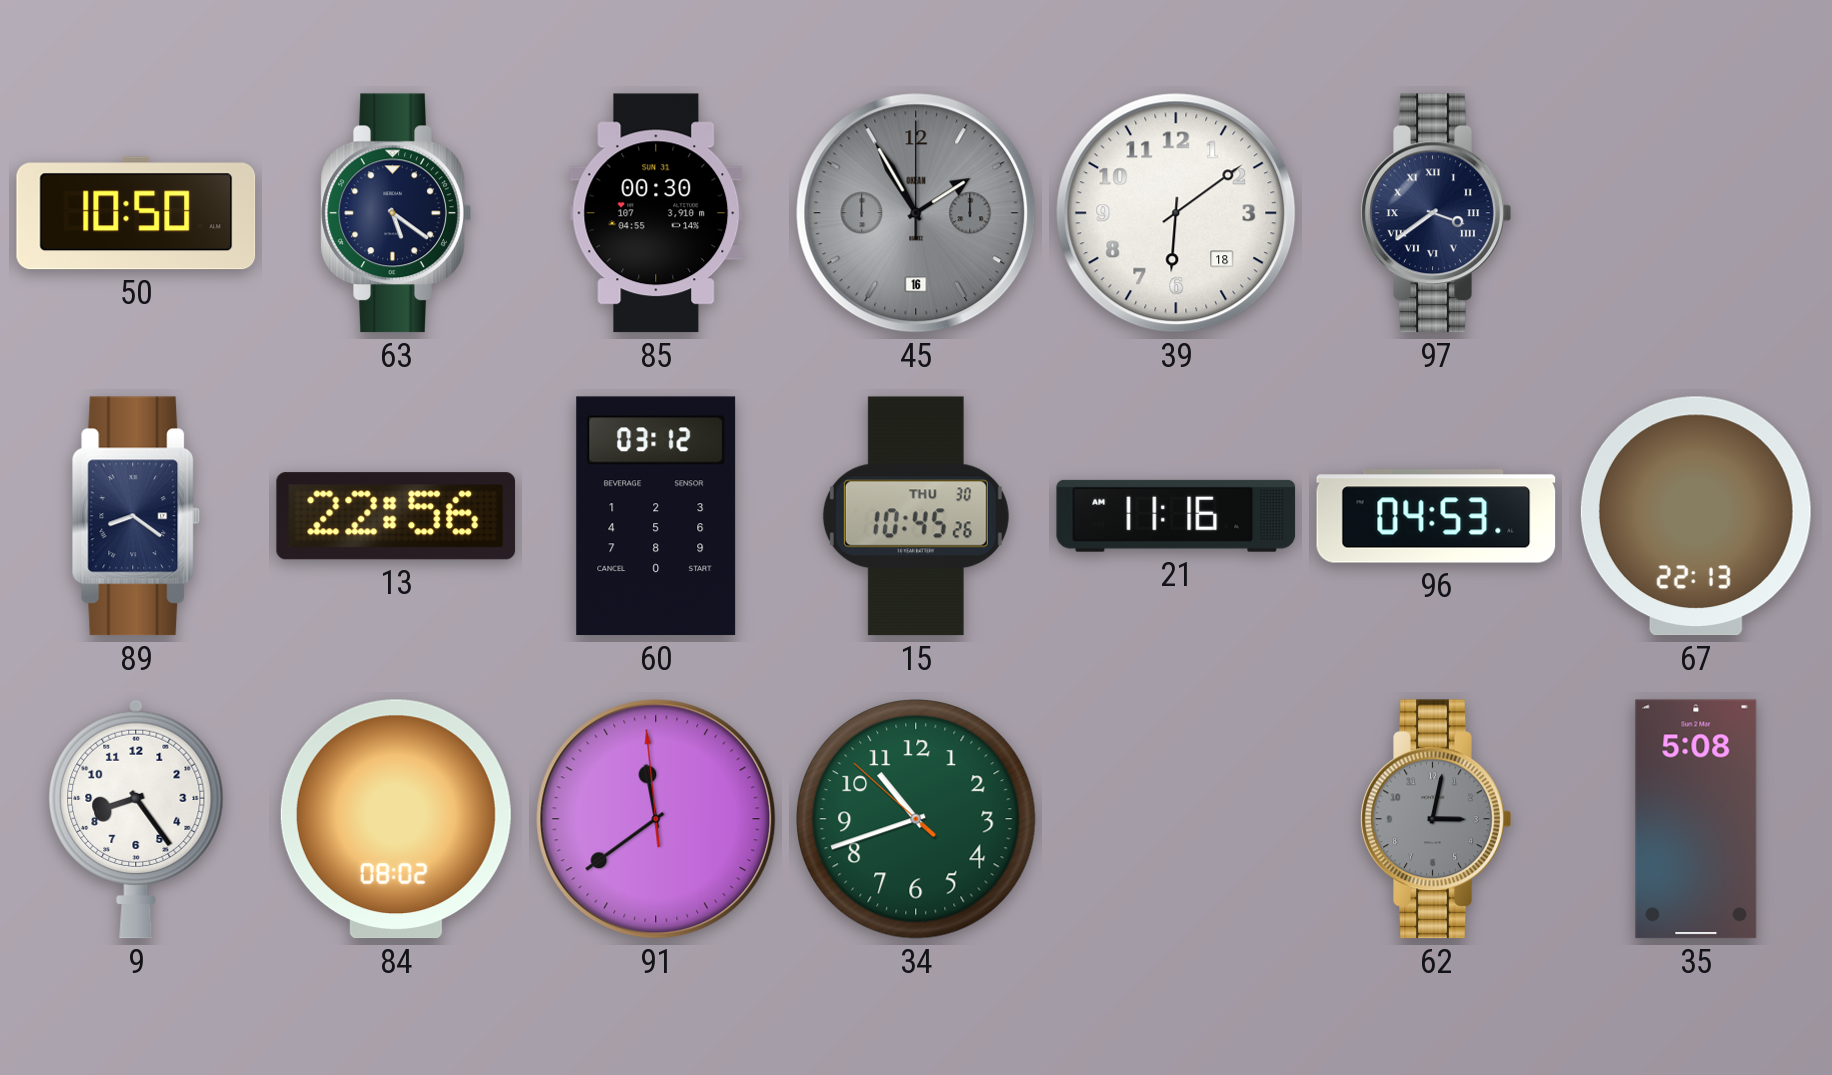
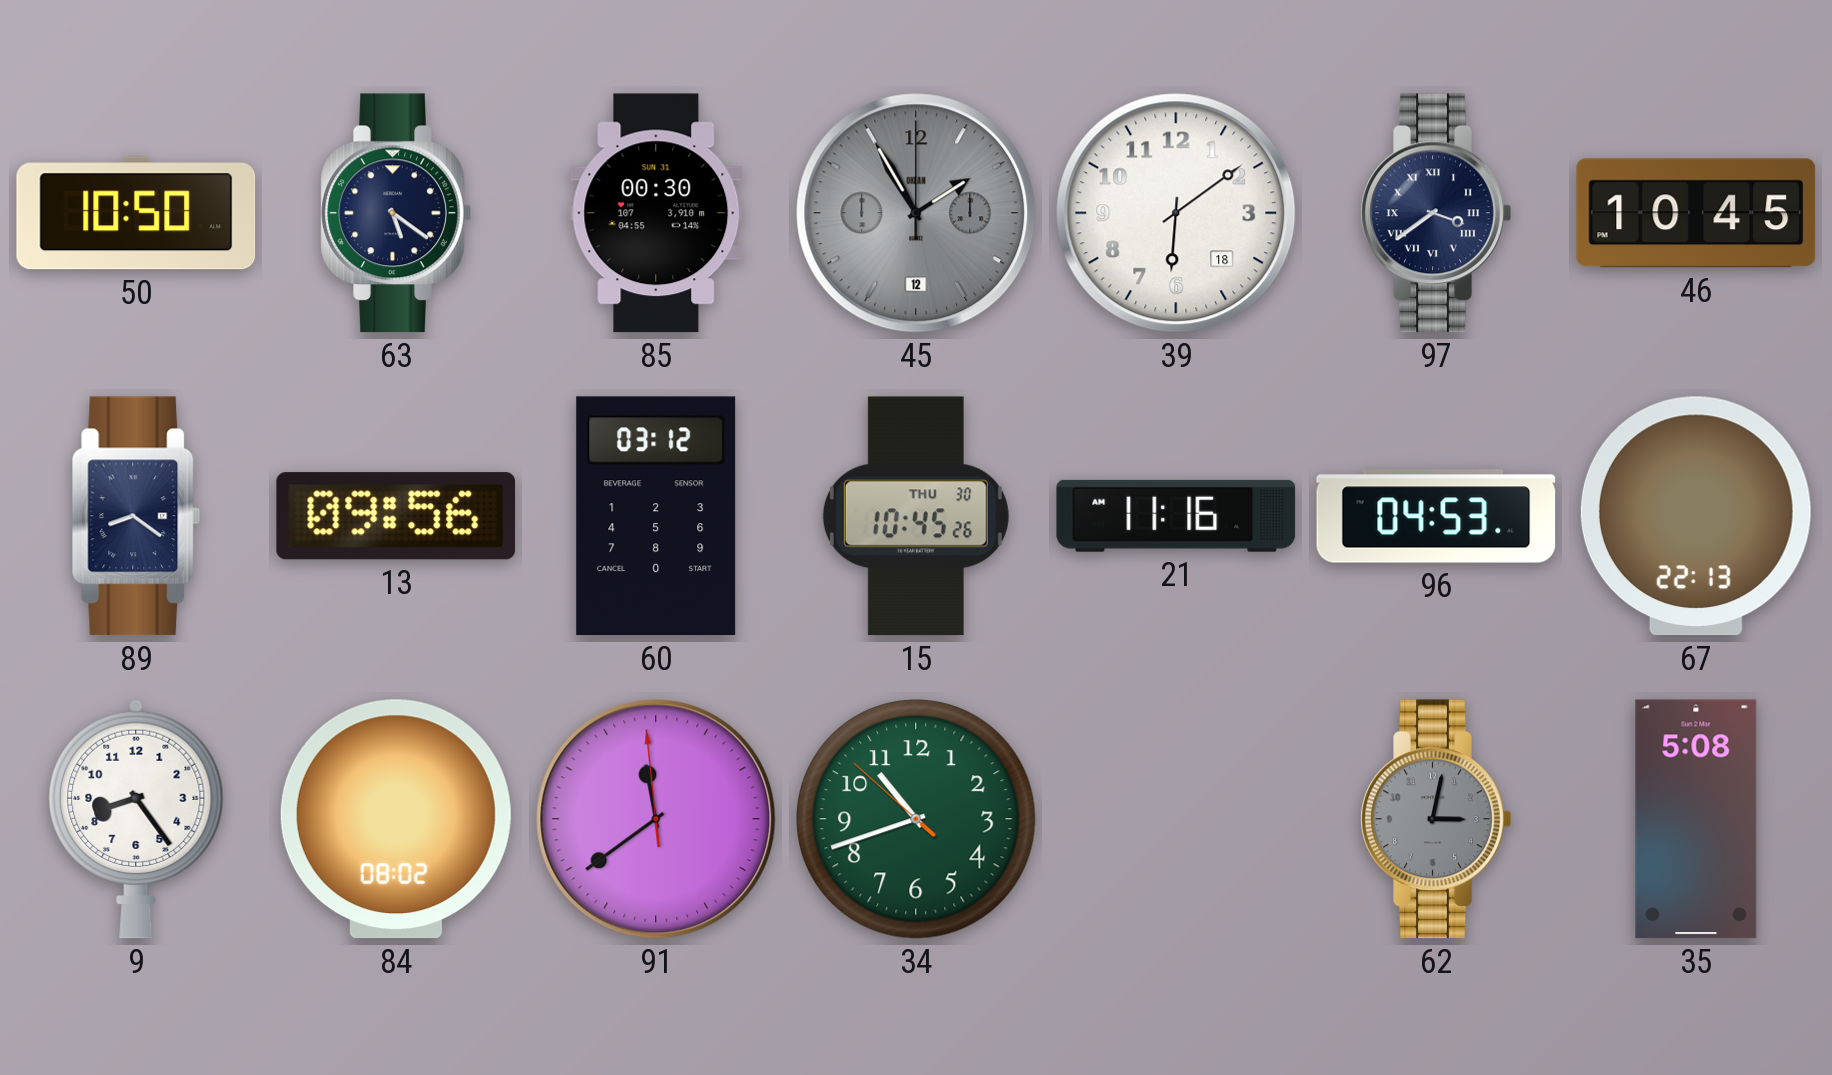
45 date: 16 -> 12 (916, 213)
46: none -> 10:45 (1696, 213)
13: 22:56 -> 09:56 (396, 516)
